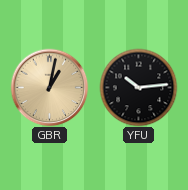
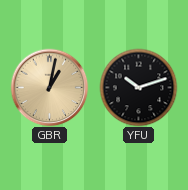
YFU: 10:14 -> 10:12 (138, 87)
